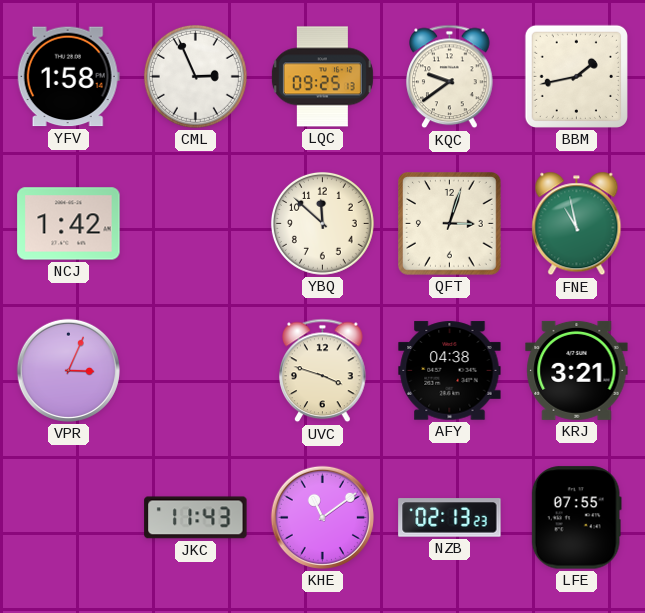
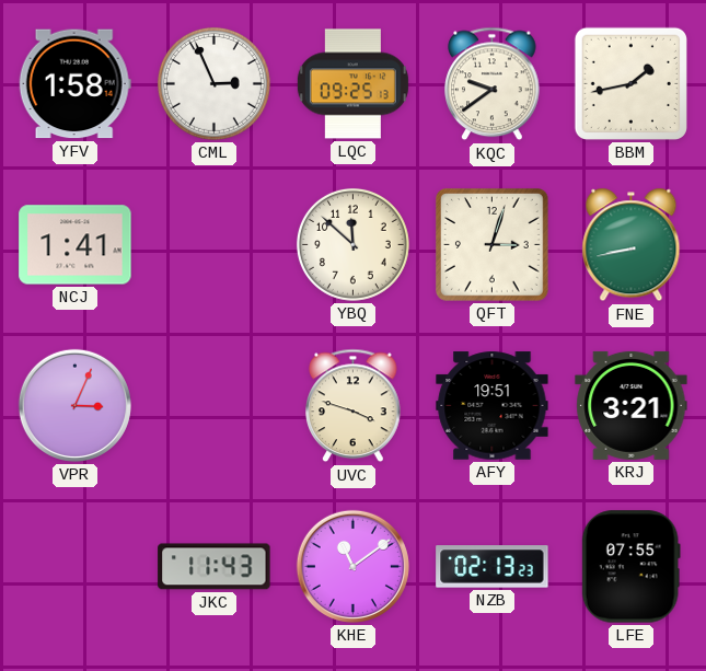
NCJ: 1:42 -> 1:41 (76, 245)
FNE: 10:58 -> 8:43 (632, 245)
AFY: 04:38 -> 19:51 (493, 406)
